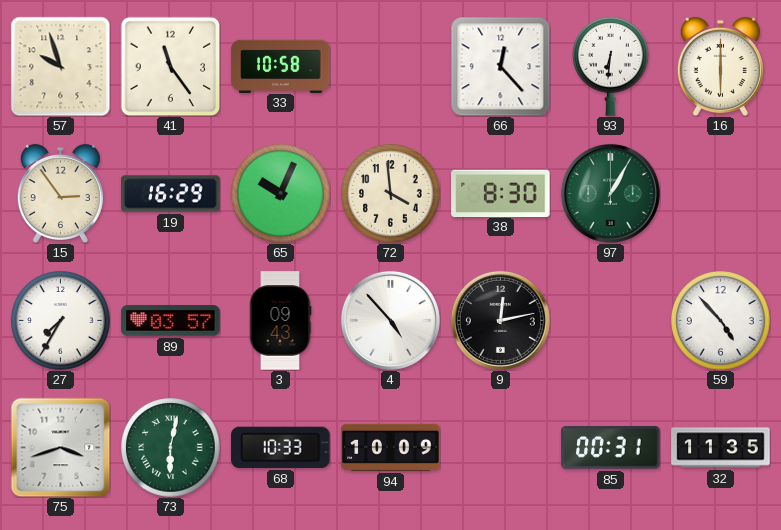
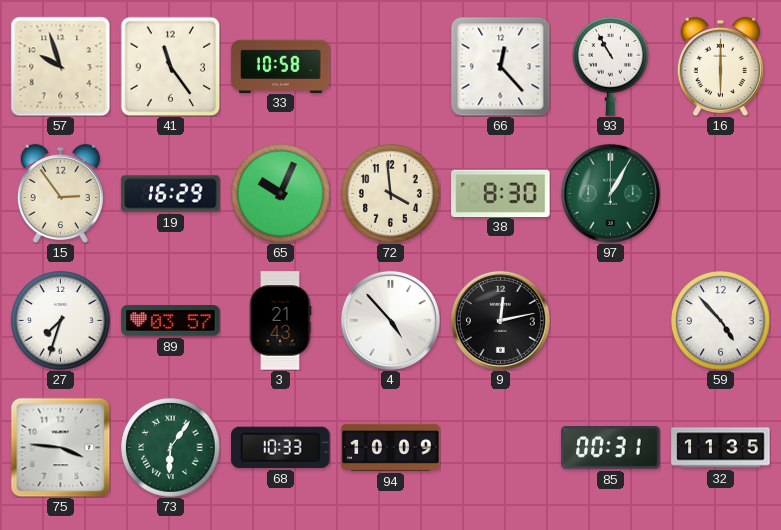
93: 6:31 -> 10:55 (611, 66)
27: 7:35 -> 7:33 (61, 321)
3: 09:43 -> 21:43 (280, 321)
75: 3:42 -> 3:46 (60, 447)
73: 6:02 -> 6:06 (171, 448)
